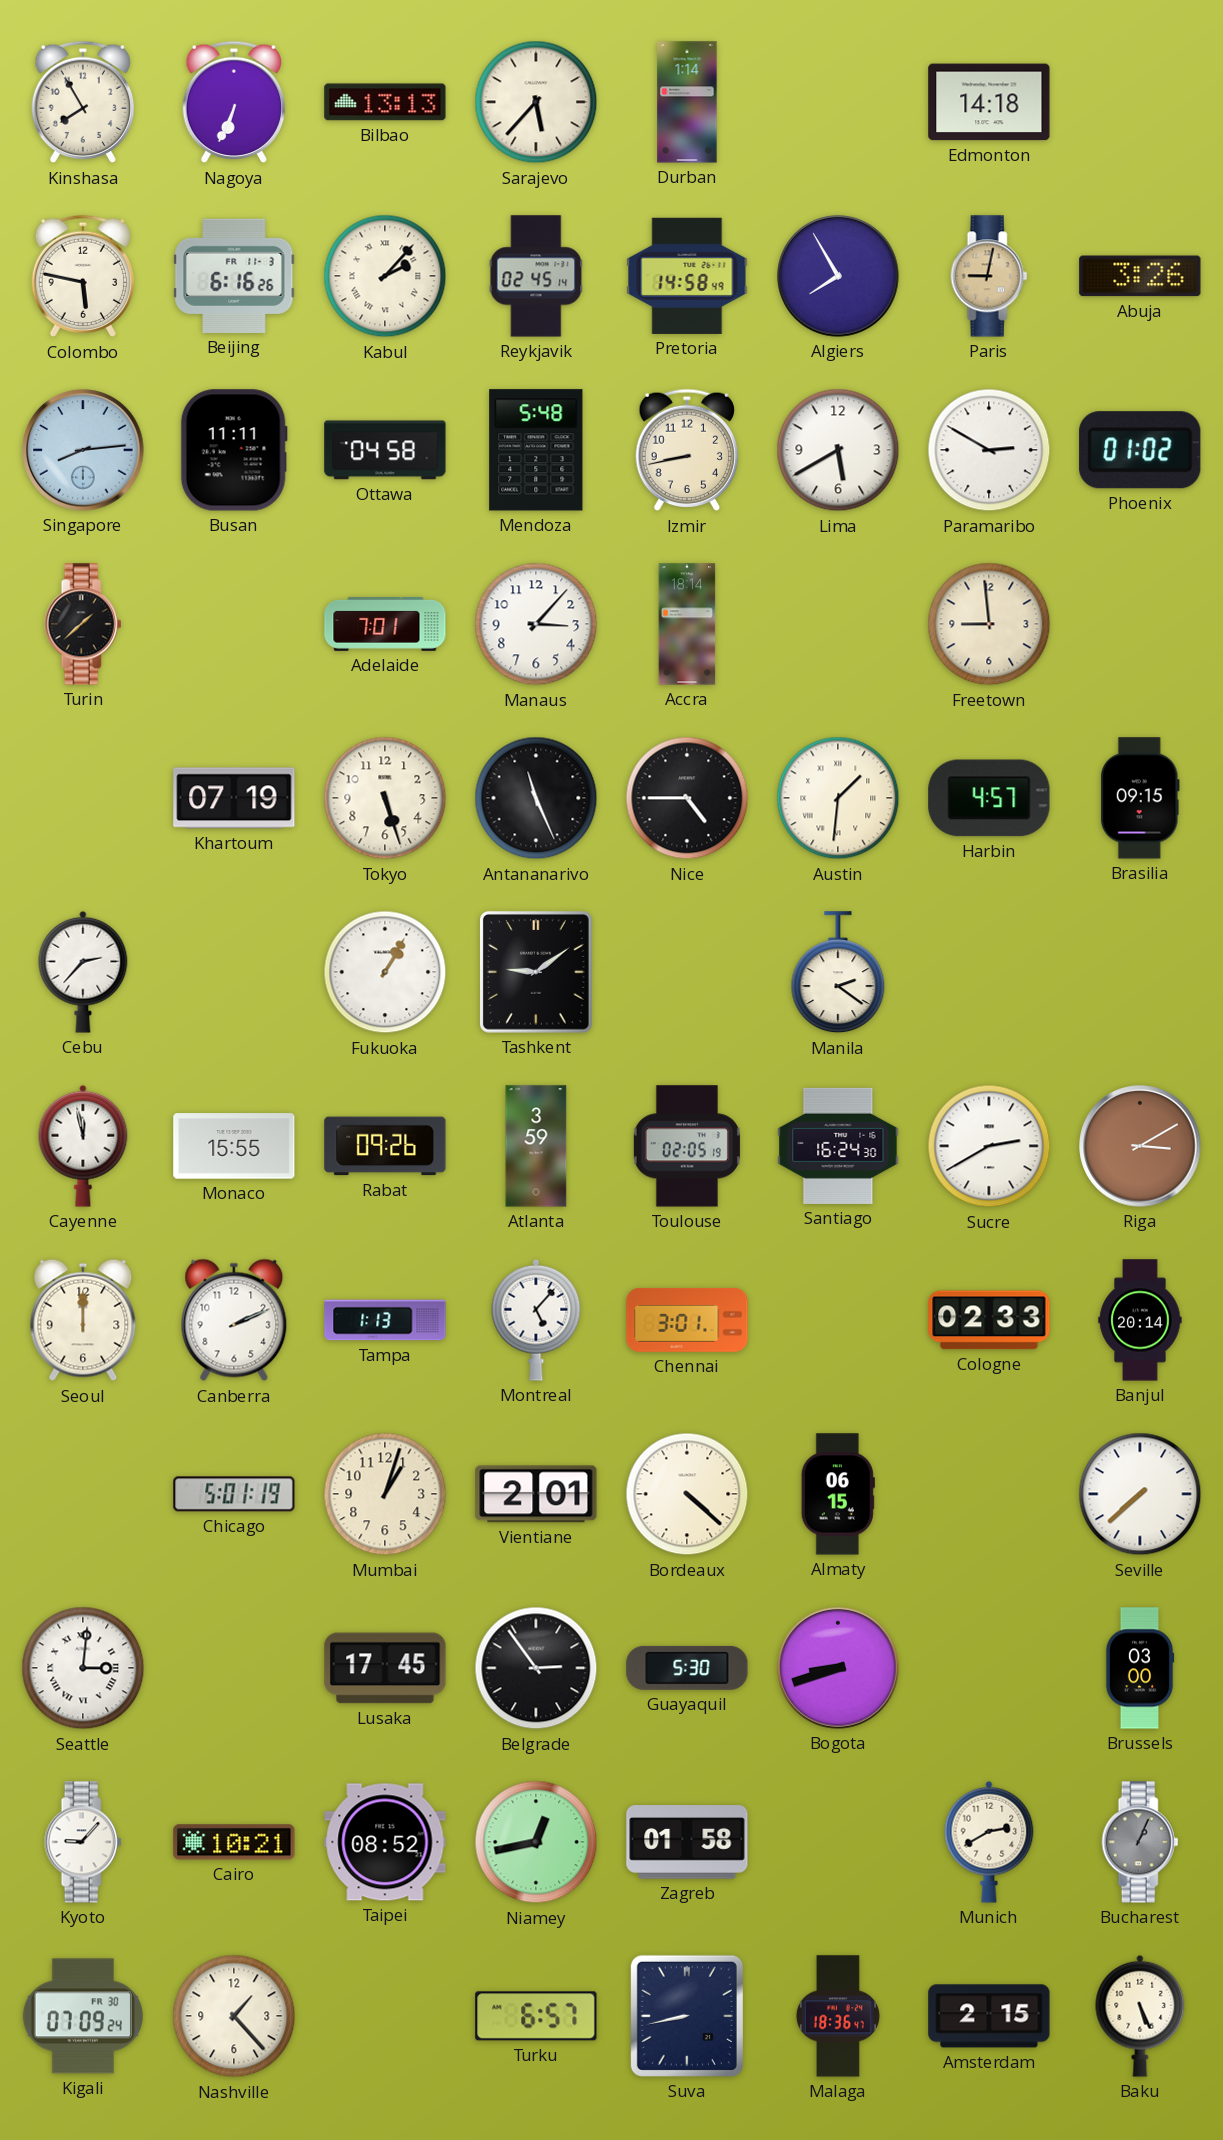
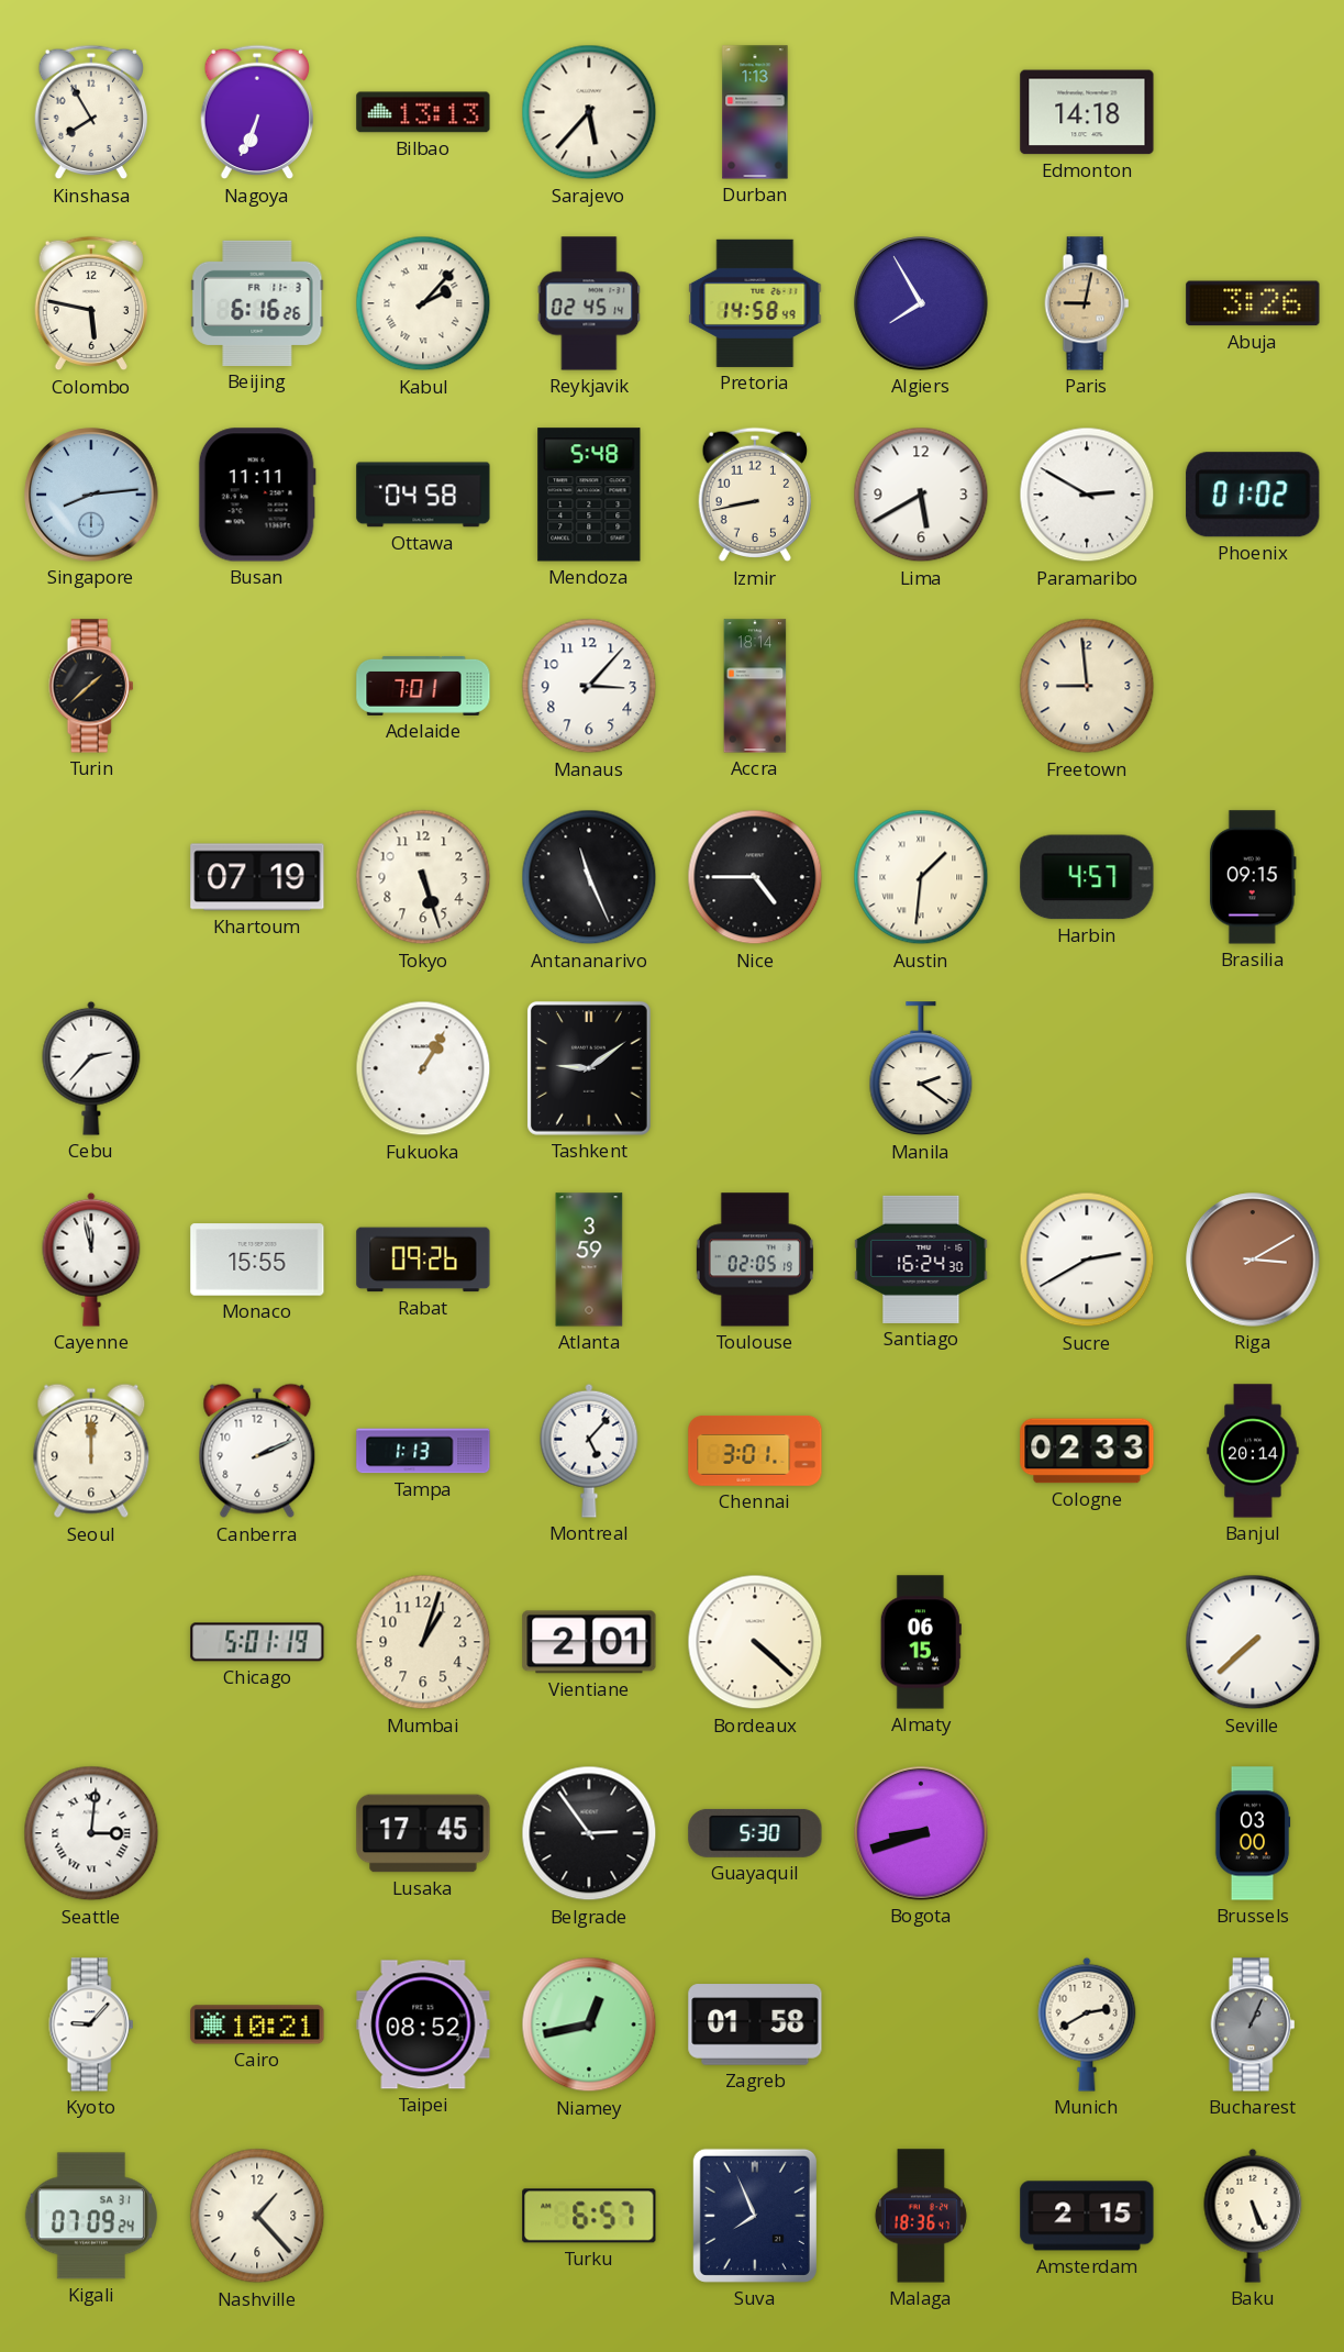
Durban: 1:14 -> 1:13 (755, 112)
Kigali date: FR 30 -> SA 31 (91, 2216)
Suva: 8:43 -> 7:56 (755, 2216)
